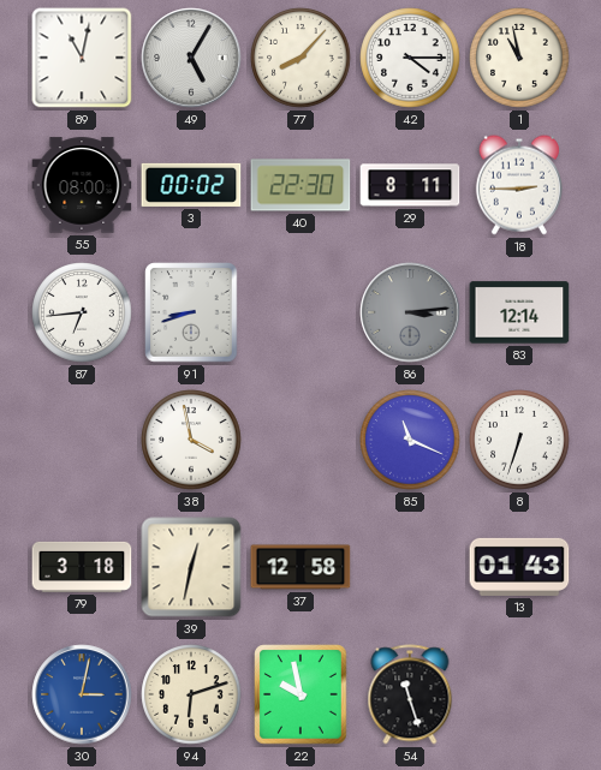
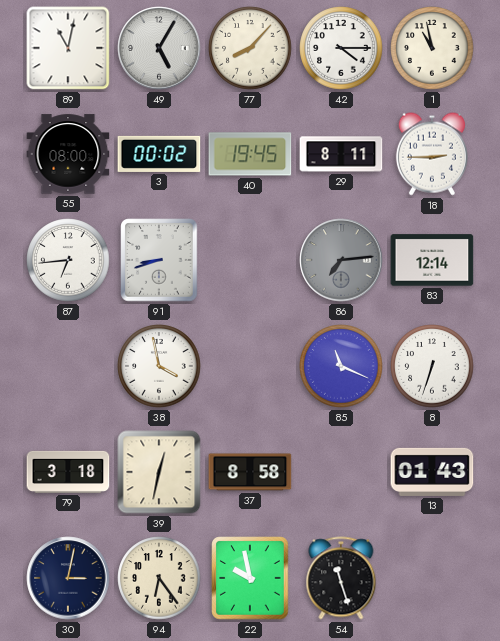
40: 22:30 -> 19:45 (250, 154)
86: 3:14 -> 7:14 (341, 260)
37: 12:58 -> 8:58 (250, 472)
30 dial: blue -> navy (68, 578)
94: 6:12 -> 6:24 (159, 578)
